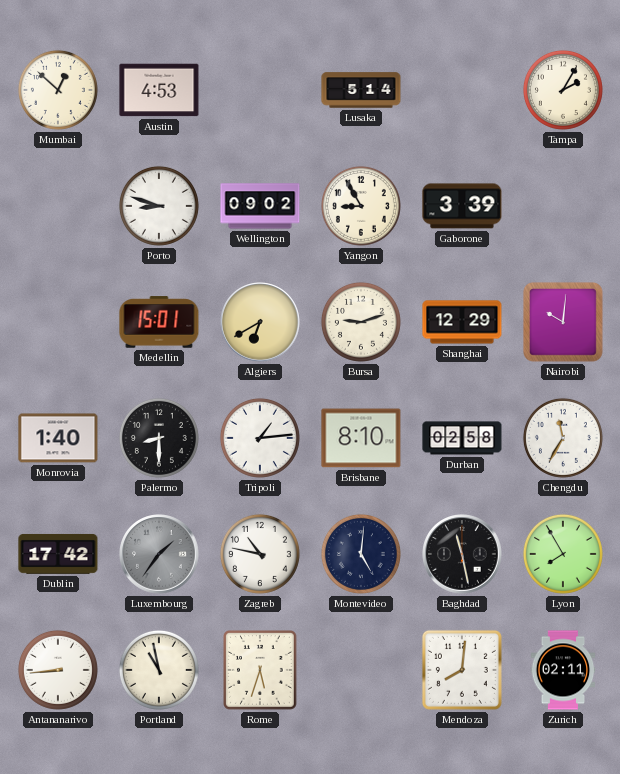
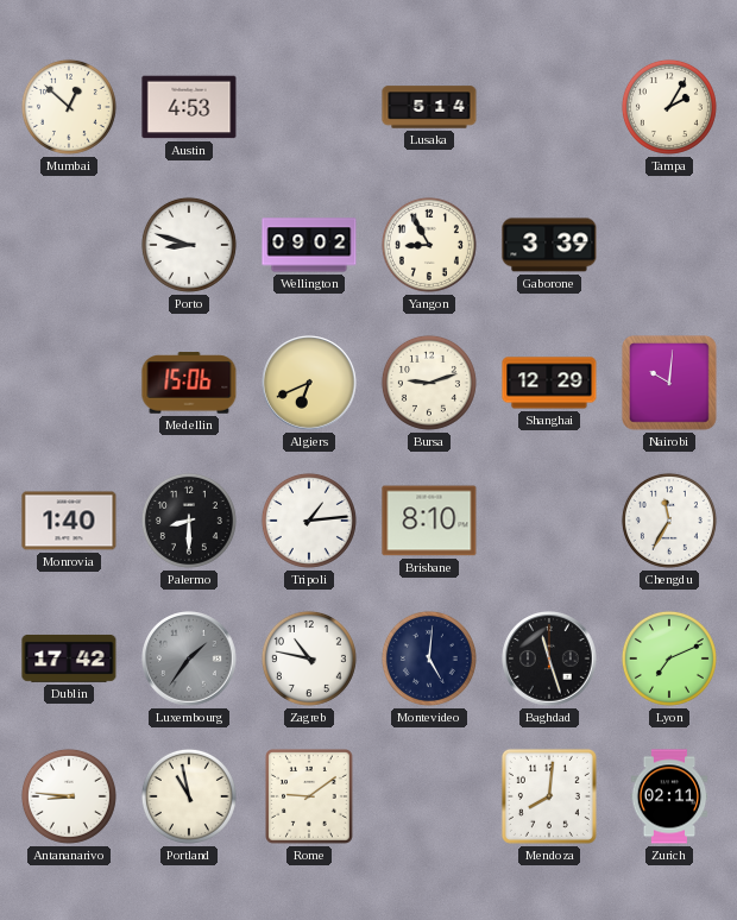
Medellin: 15:01 -> 15:06 (189, 383)
Algiers: 6:40 -> 6:41 (309, 383)
Durban: 02:58 -> none (462, 438)
Baghdad: 11:28 -> 11:27 (549, 659)
Lyon: 7:55 -> 7:11 (669, 659)
Antananarivo: 8:44 -> 8:46 (69, 796)
Rome: 5:33 -> 9:09 (310, 798)
